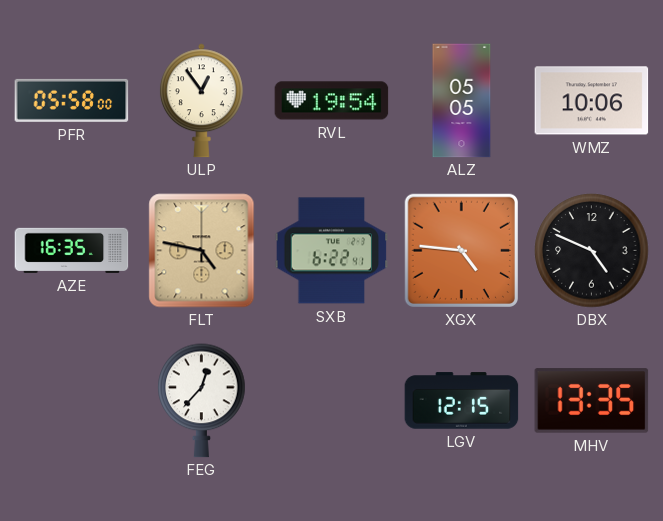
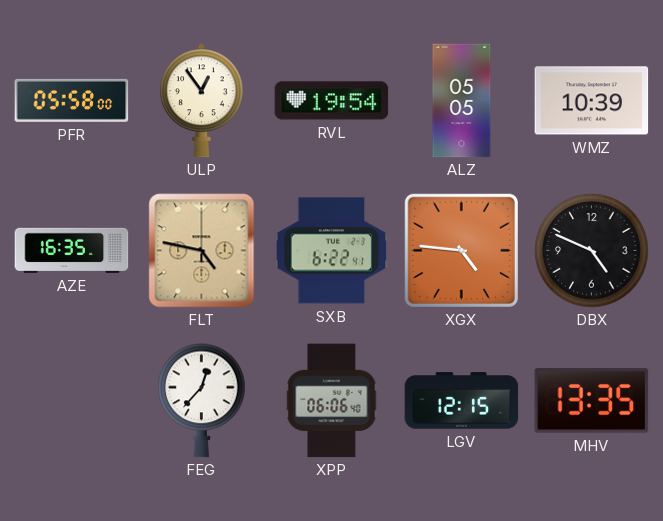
WMZ: 10:06 -> 10:39 (592, 101)
XPP: none -> 06:06 (332, 401)
